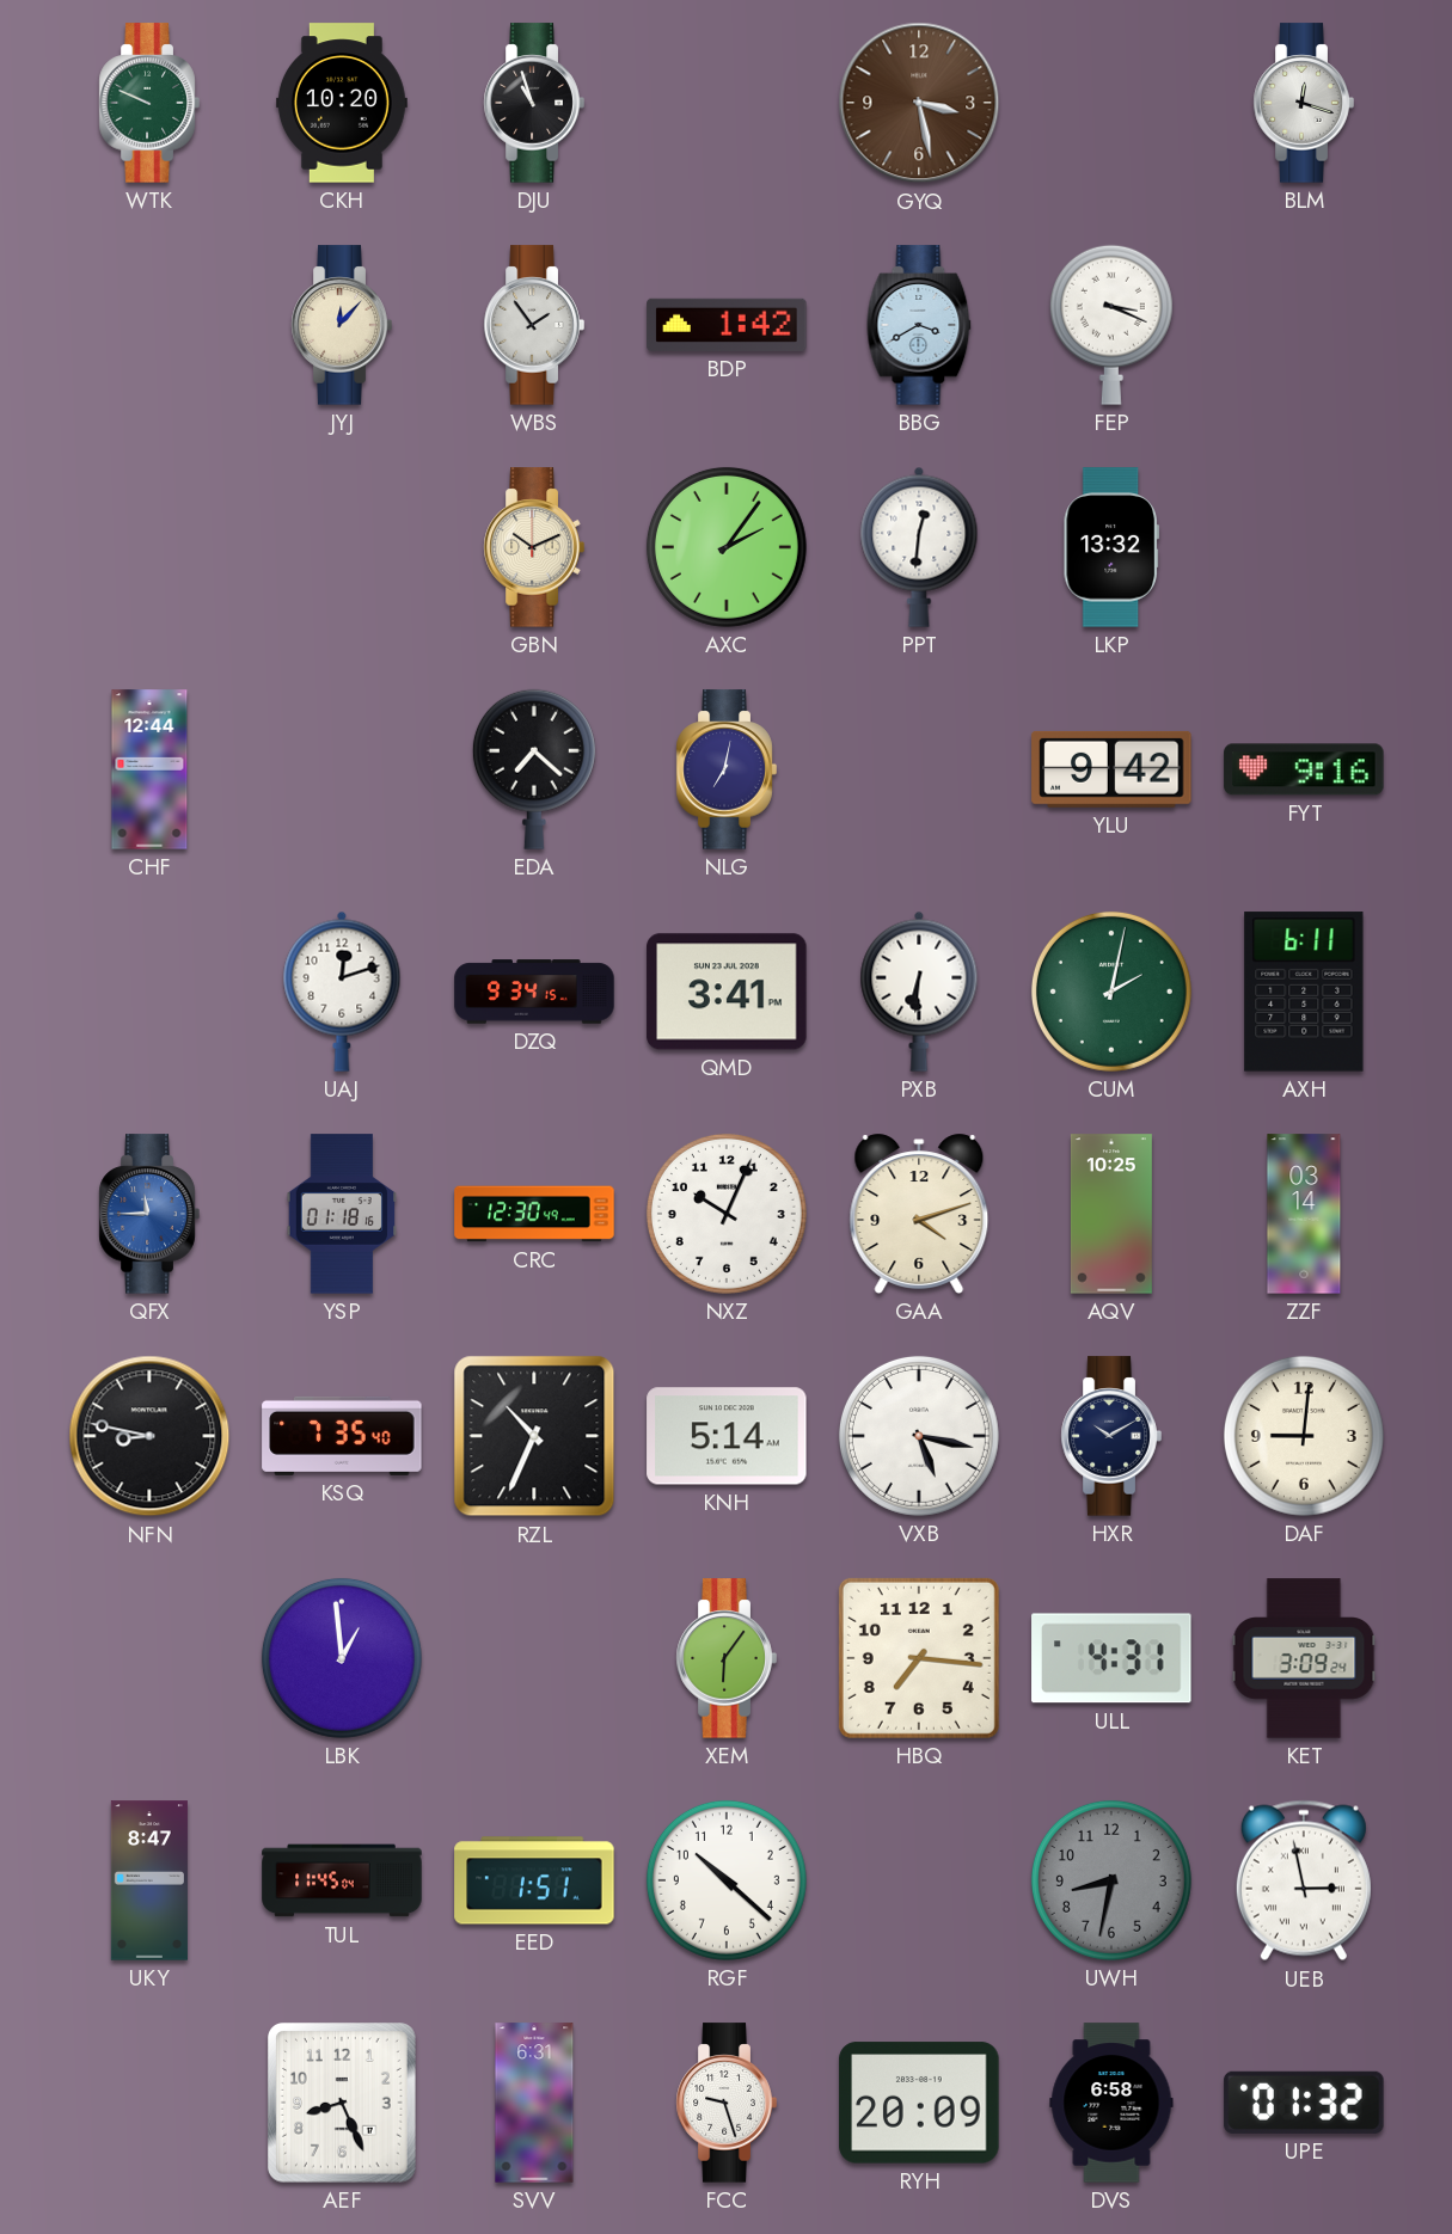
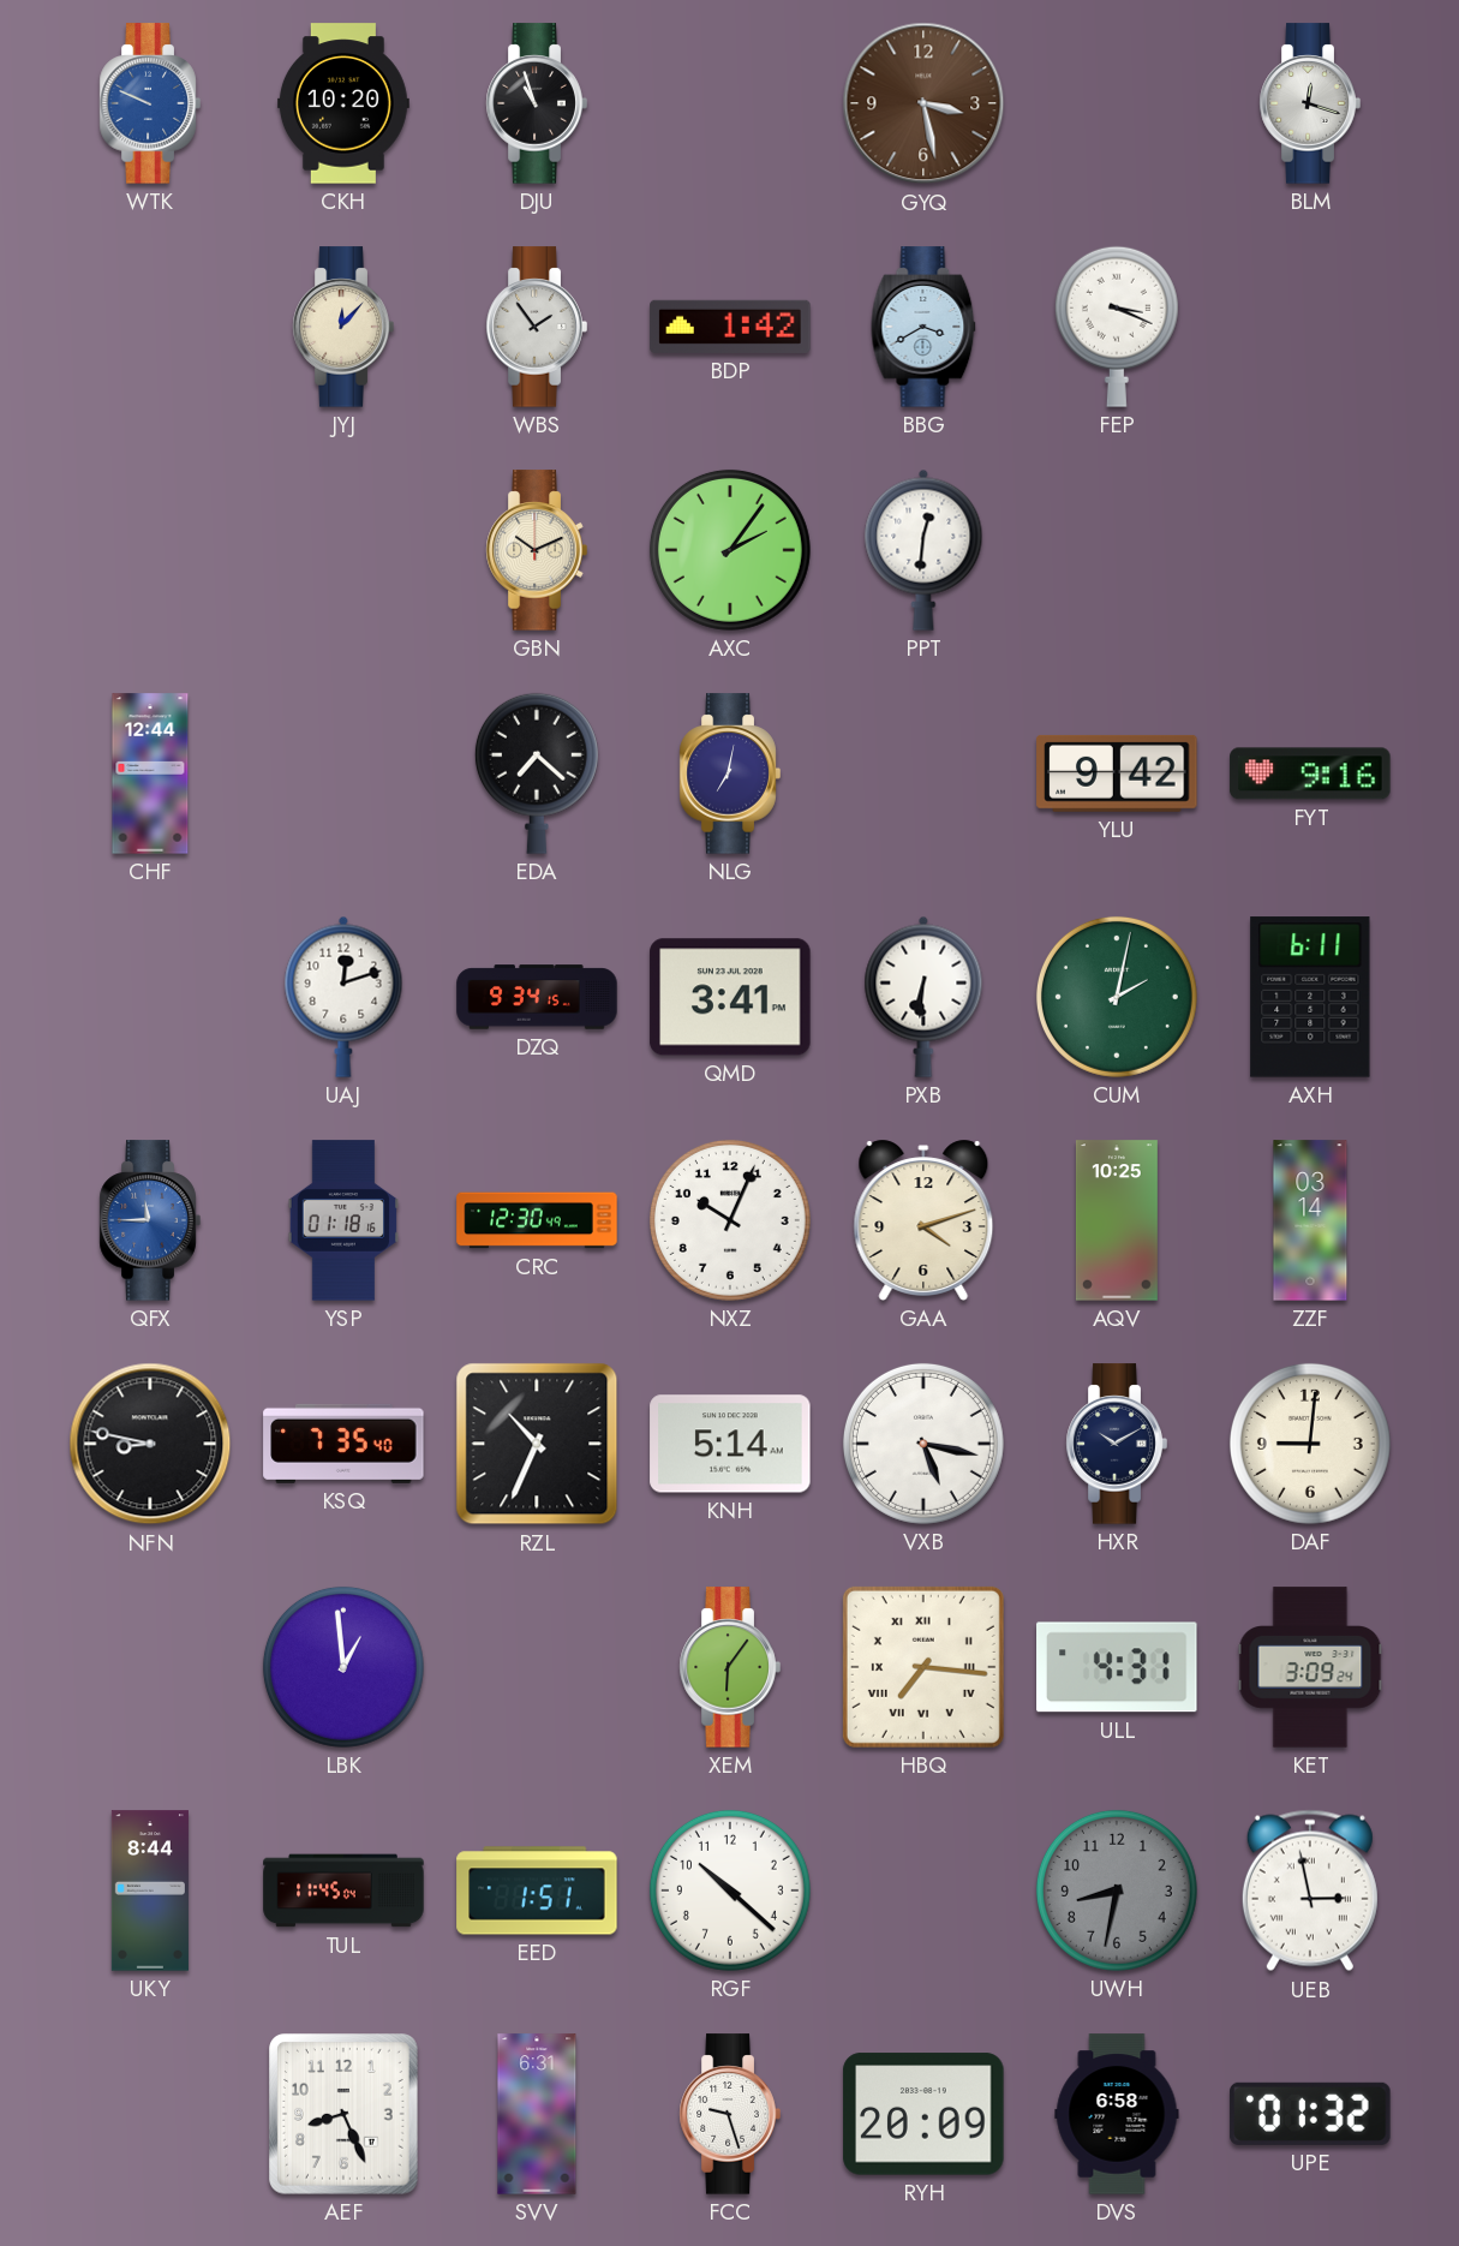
WTK dial: green -> blue (150, 103)
LKP: 13:32 -> none (1110, 547)
HBQ numerals: Arabic -> Roman (923, 1667)
UKY: 8:47 -> 8:44 (150, 1890)
